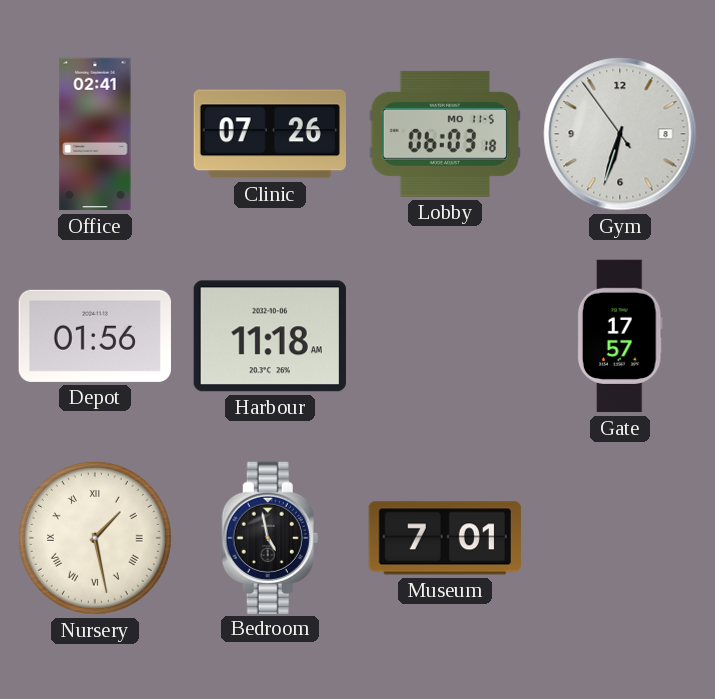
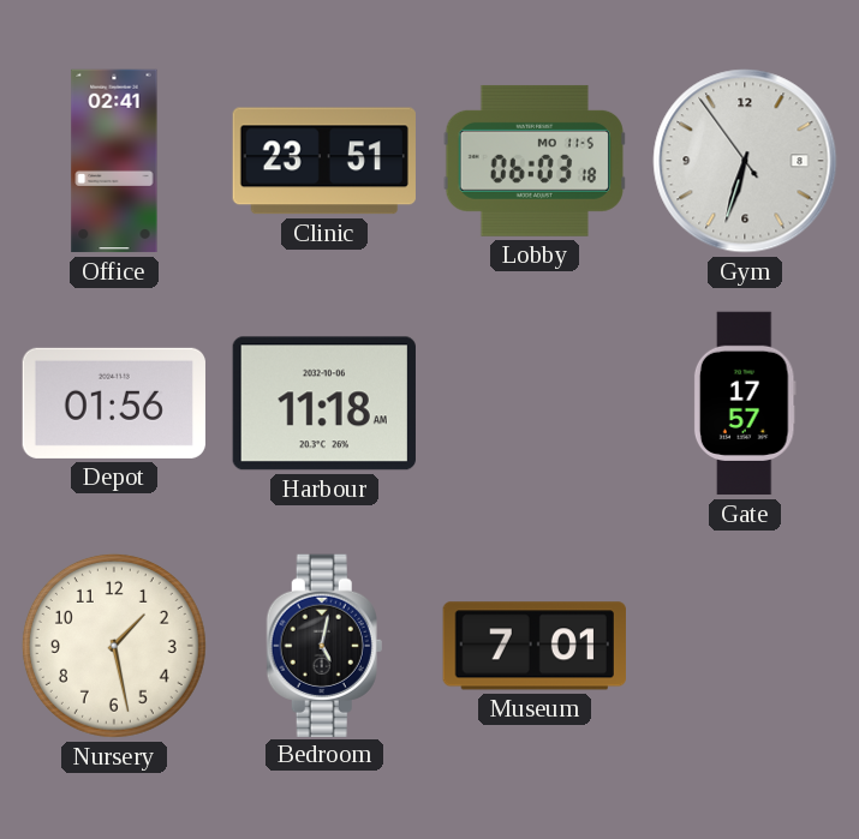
Clinic: 07:26 -> 23:51 (324, 161)
Nursery numerals: Roman -> Arabic (114, 646)
Bedroom: 4:58 -> 5:02 (324, 645)
